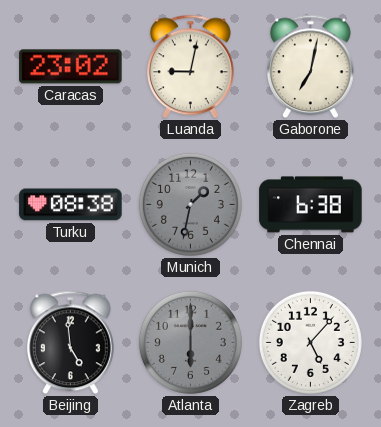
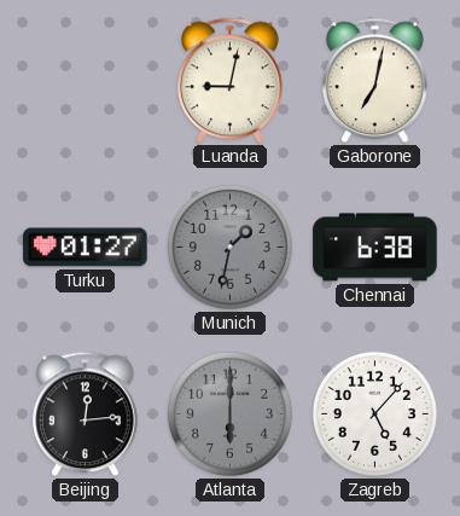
Caracas: 23:02 -> none (71, 67)
Turku: 08:38 -> 01:27 (86, 248)
Beijing: 4:59 -> 12:14 (85, 414)
